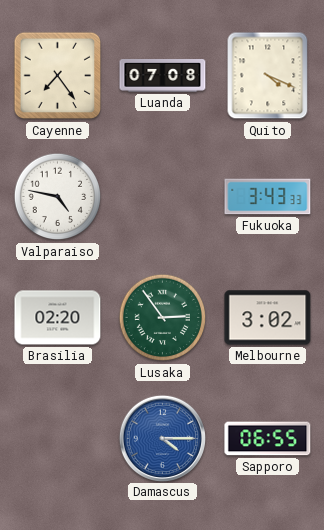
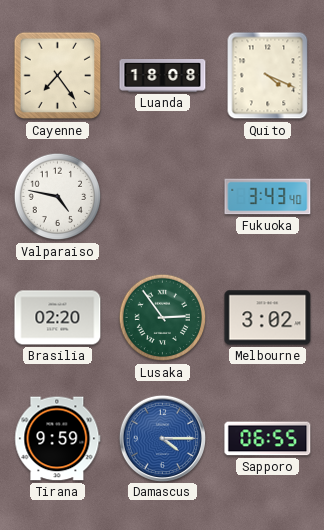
Luanda: 07:08 -> 18:08 (163, 76)
Fukuoka: 3:43:33 -> 3:43:40 (268, 197)
Tirana: none -> 9:59 (58, 439)
